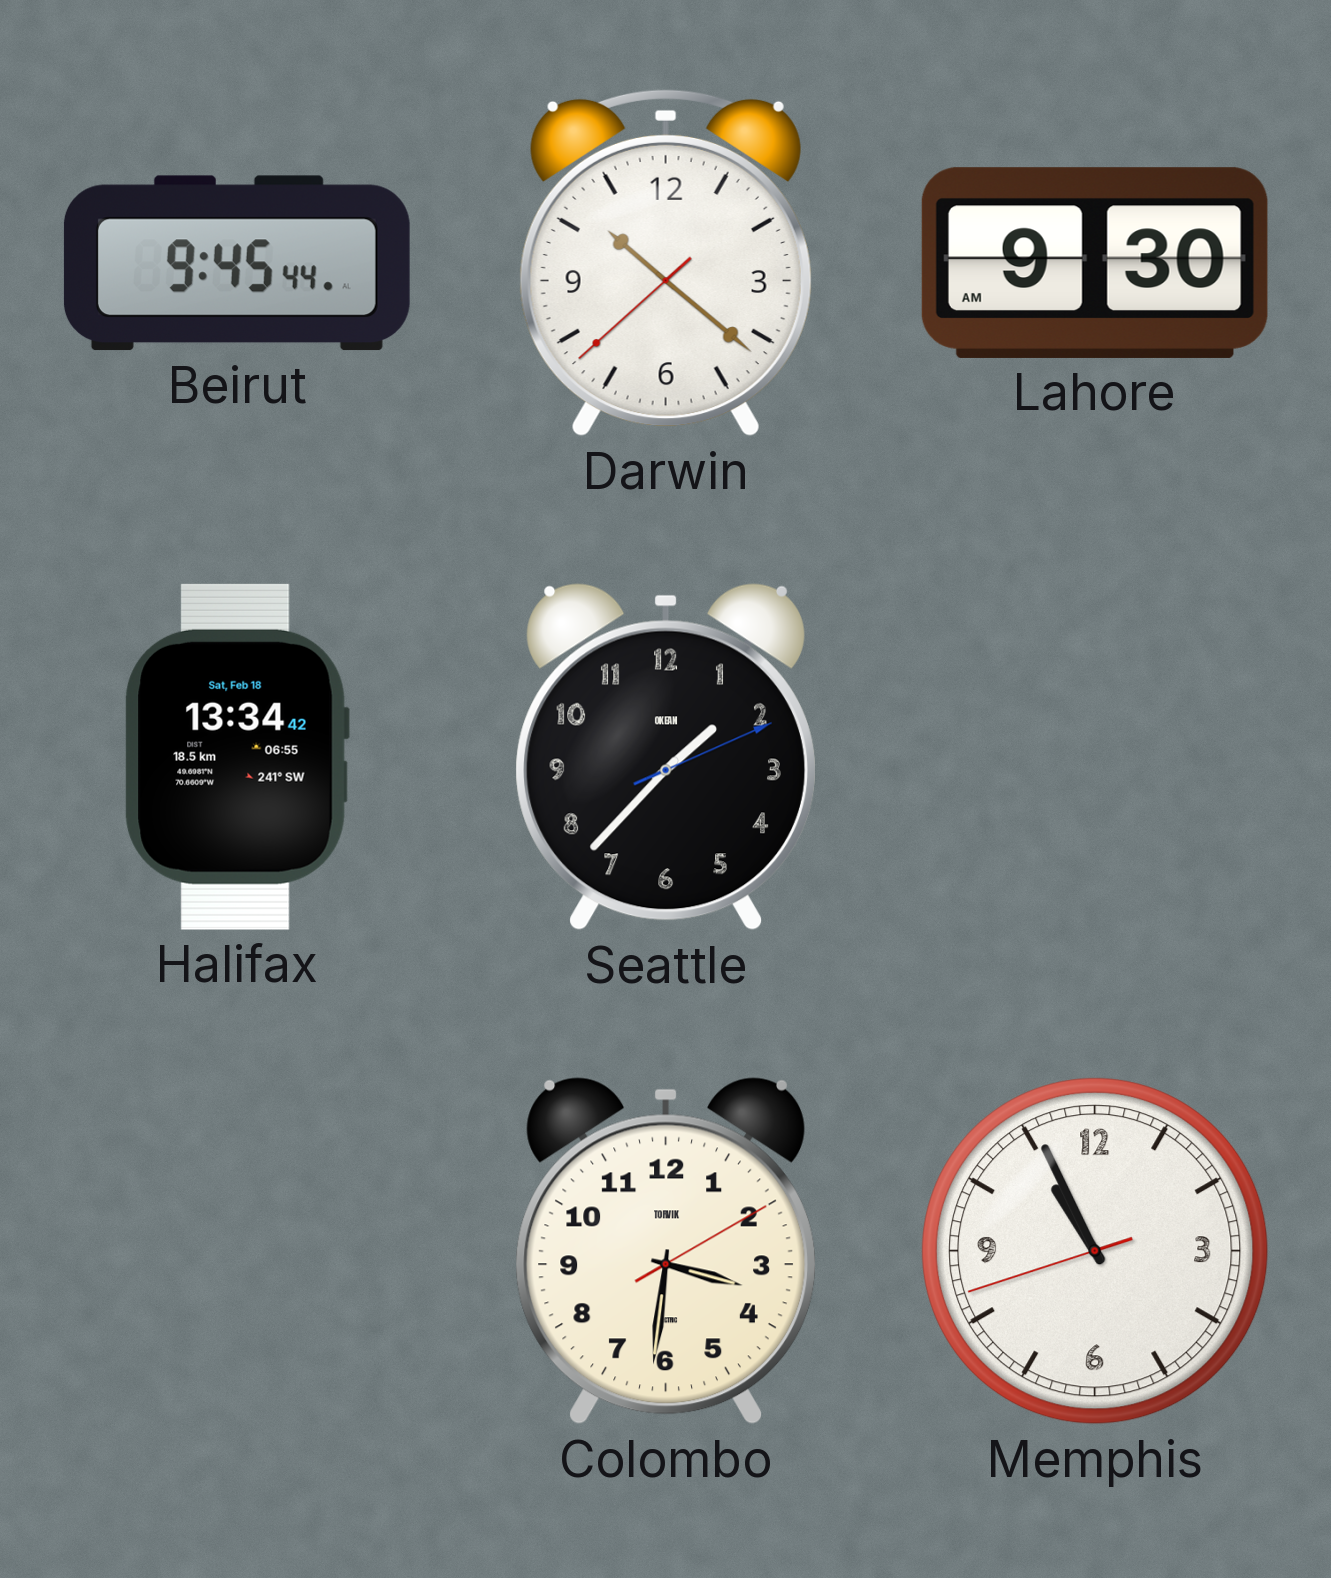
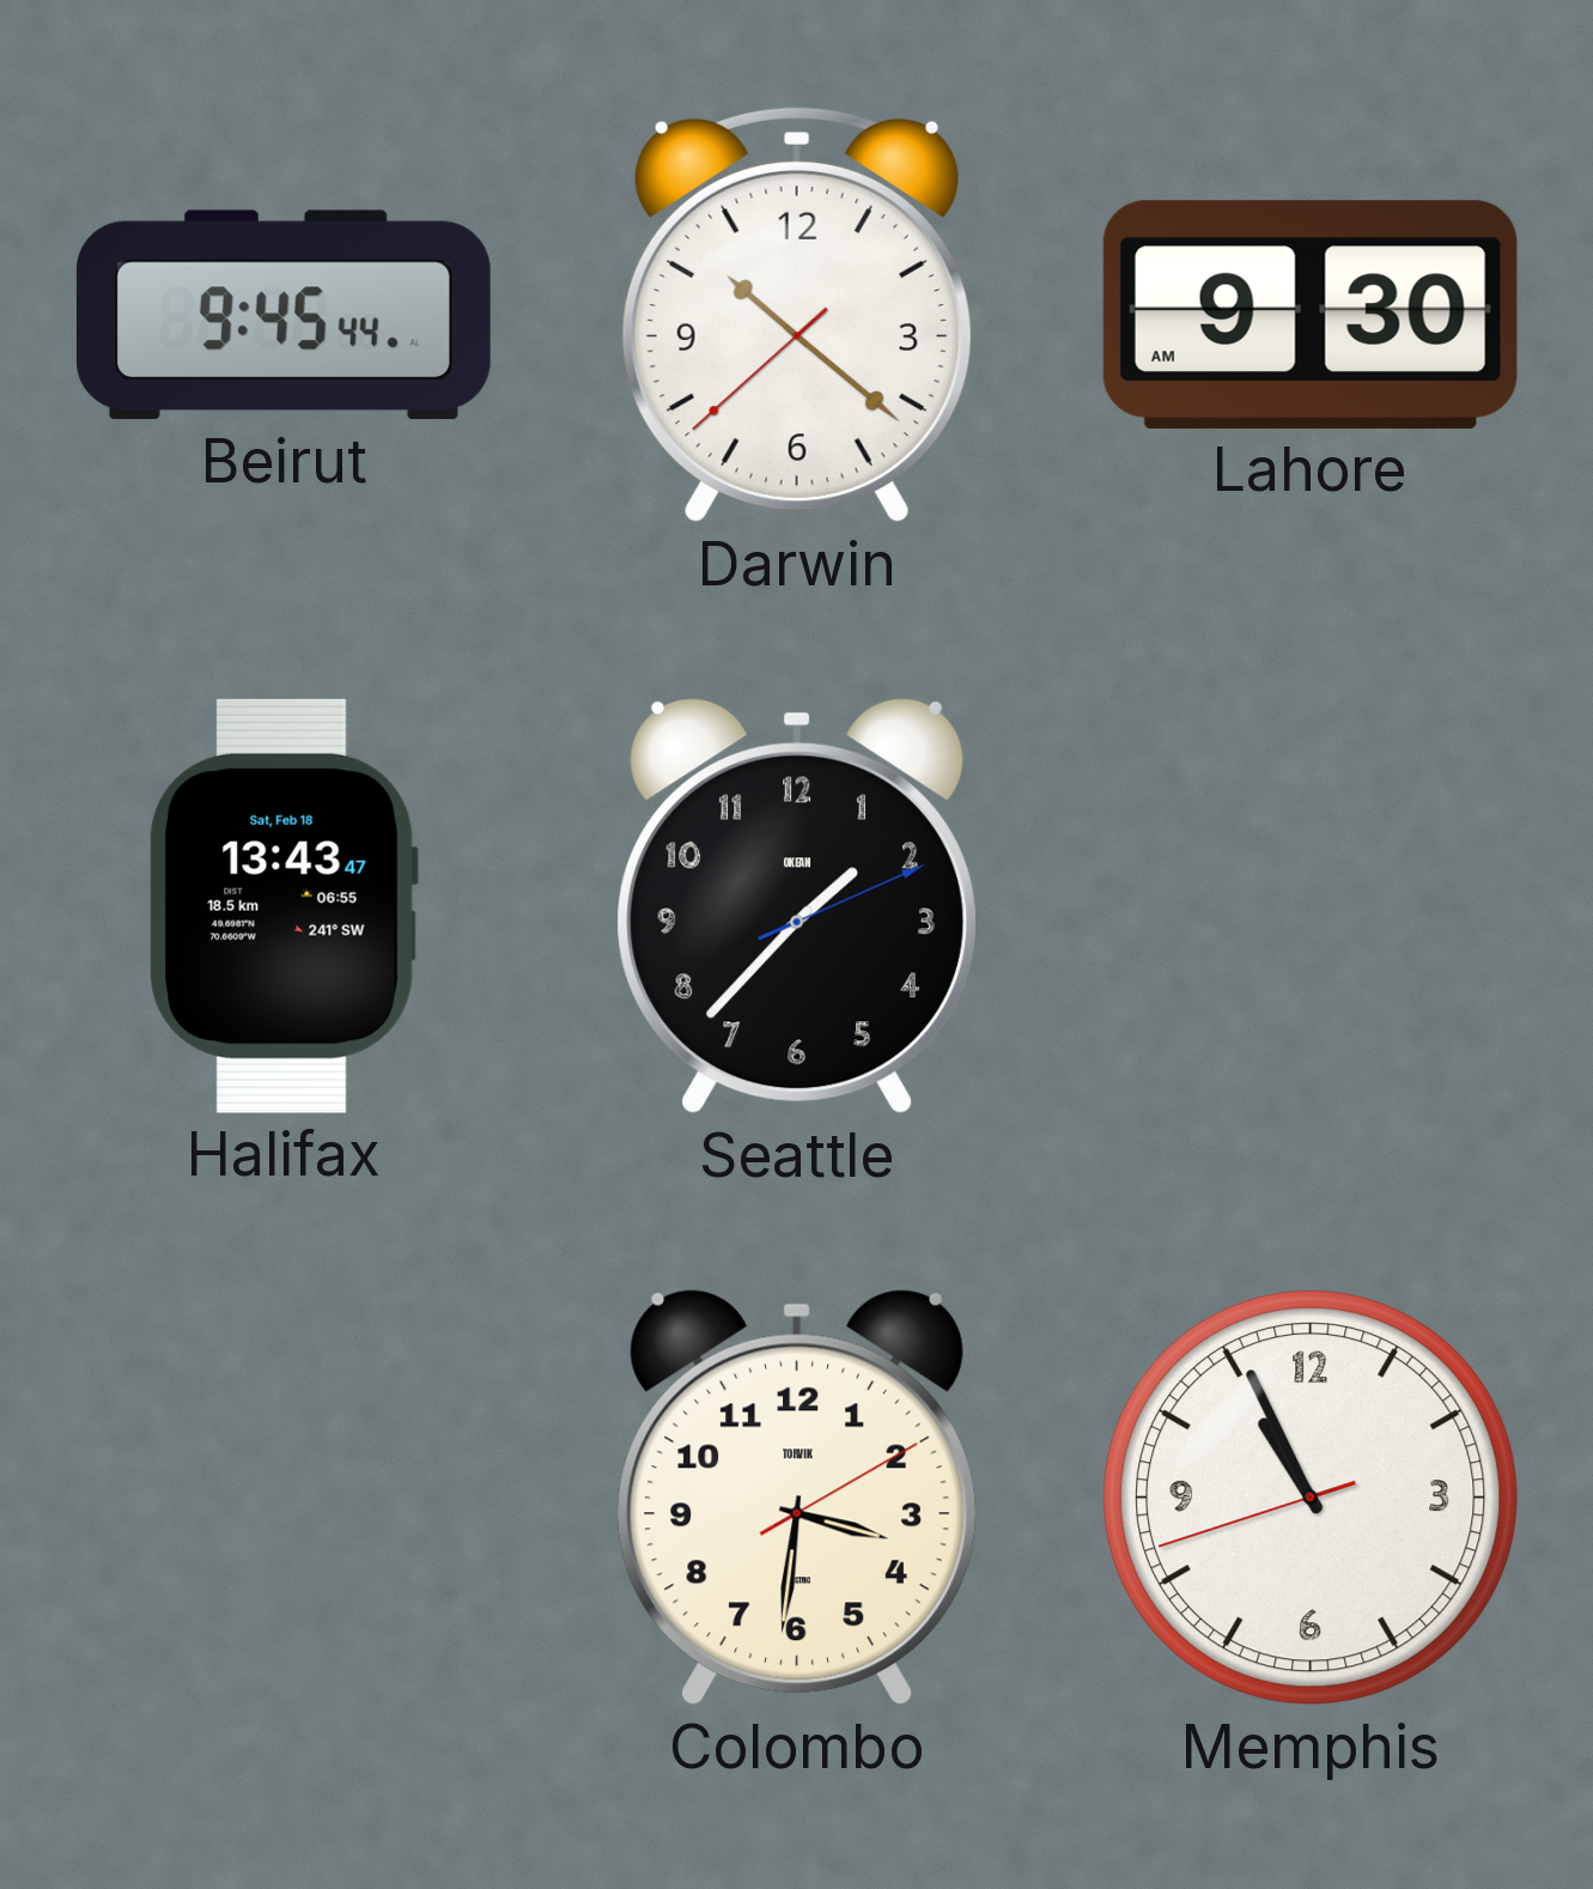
Halifax: 13:34 -> 13:43 (284, 906)
